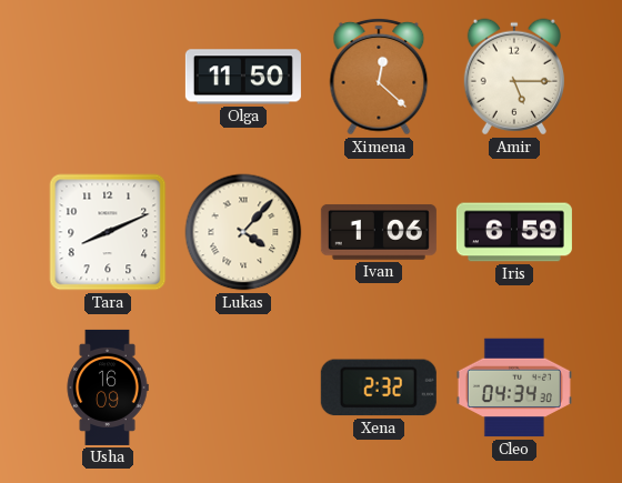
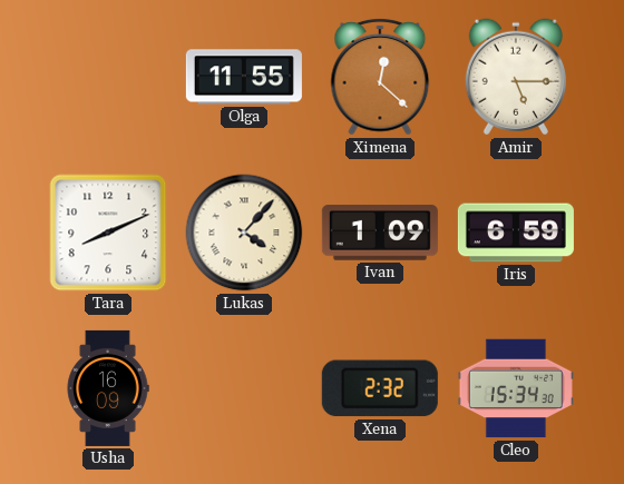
Olga: 11:50 -> 11:55 (244, 77)
Ivan: 1:06 -> 1:09 (380, 233)
Cleo: 04:34 -> 15:34 (516, 388)
